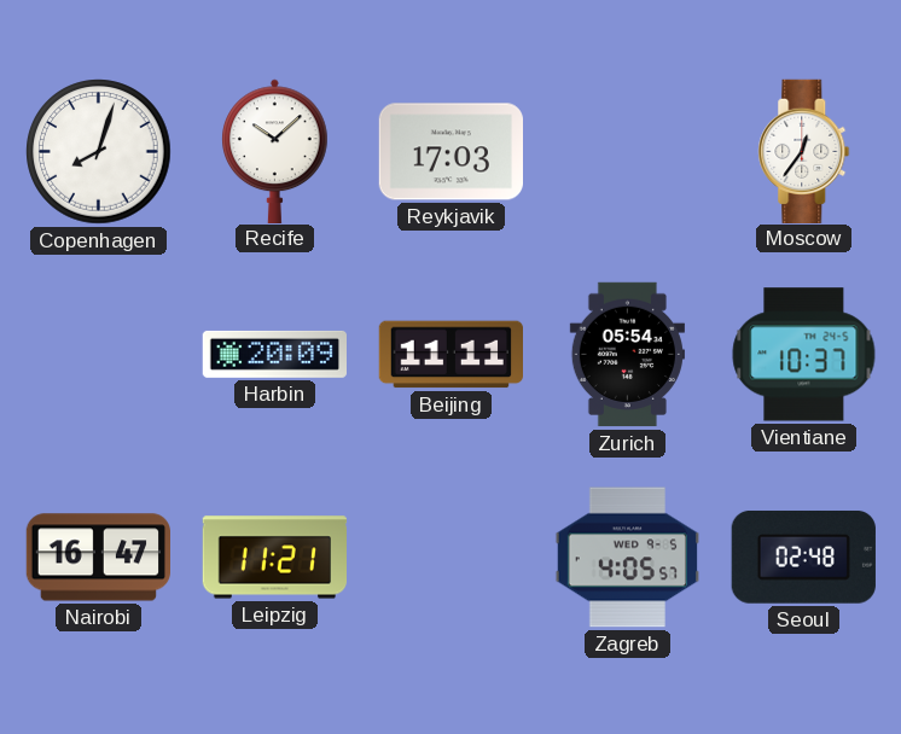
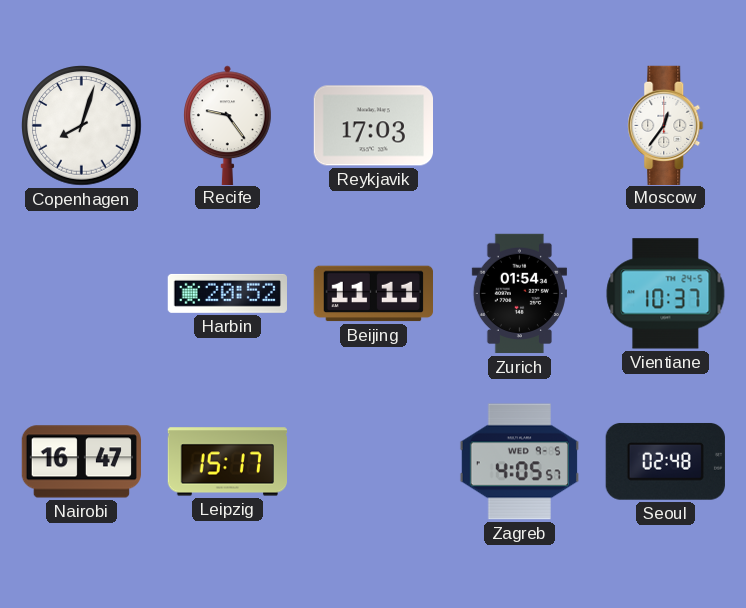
Recife: 10:08 -> 9:24 (228, 125)
Harbin: 20:09 -> 20:52 (227, 293)
Zurich: 05:54 -> 01:54 (519, 294)
Leipzig: 11:21 -> 15:17 (227, 462)
